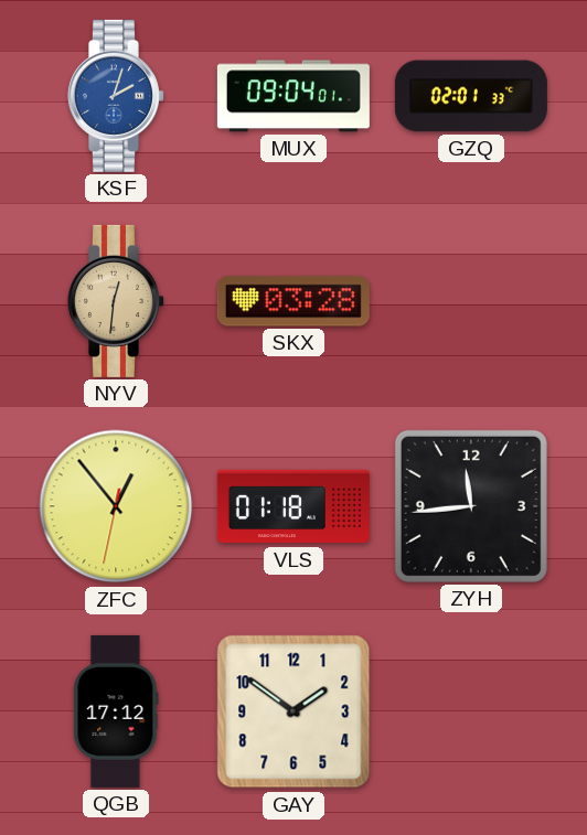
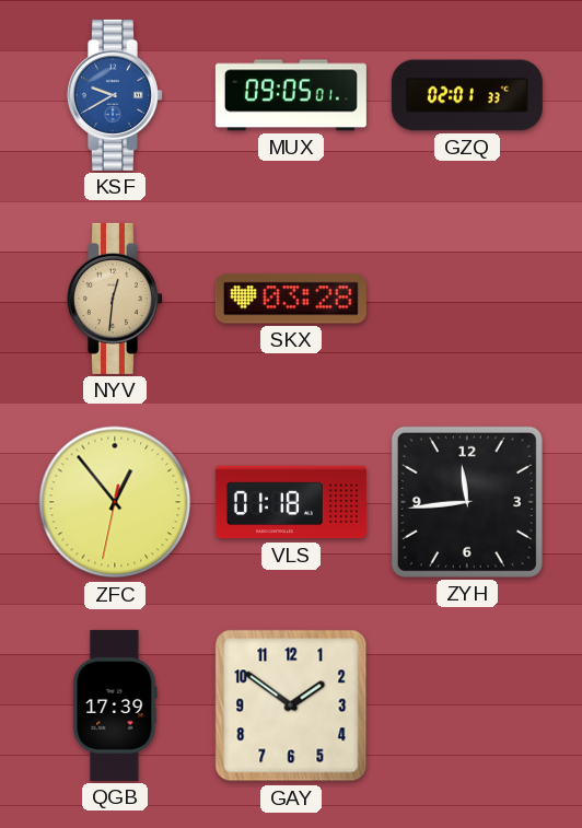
KSF: 2:03 -> 9:40 (115, 95)
MUX: 09:04 -> 09:05 (291, 95)
QGB: 17:12 -> 17:39 (115, 705)
